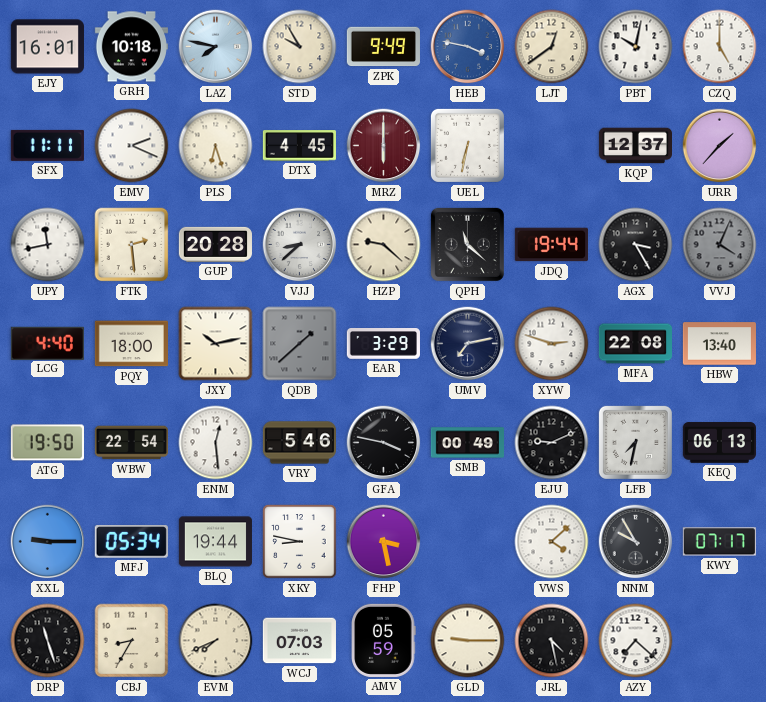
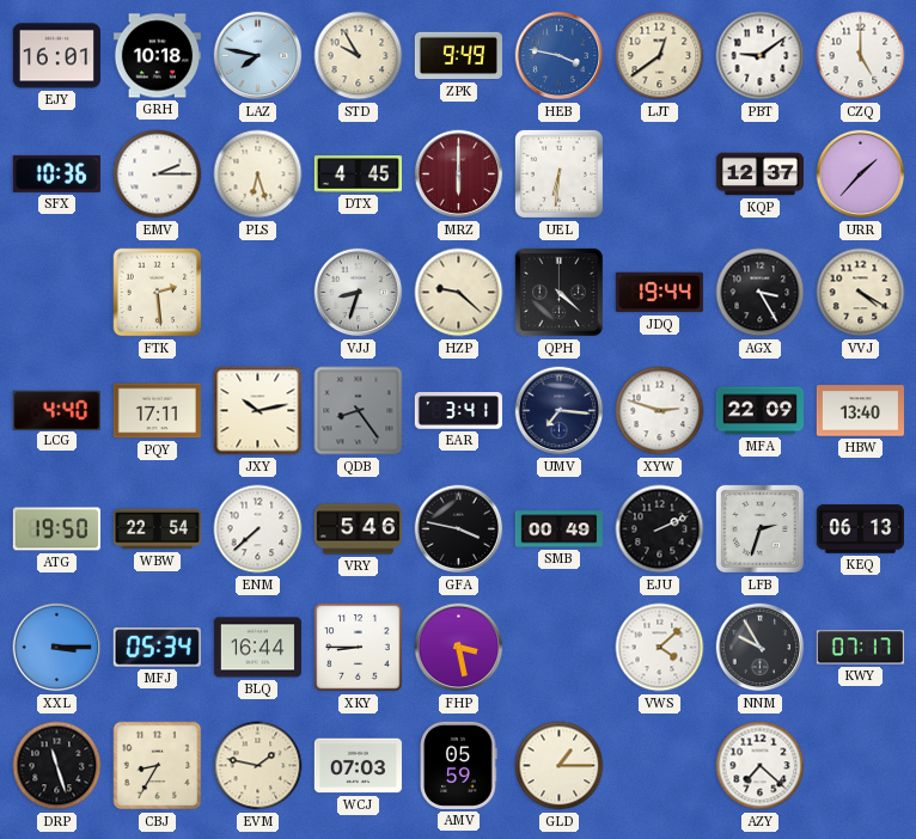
PBT: 10:02 -> 9:09 (761, 56)
SFX: 11:11 -> 10:36 (56, 173)
EMV: 2:19 -> 2:15 (158, 174)
UEL: 6:32 -> 6:31 (558, 173)
UPY: 11:43 -> none (48, 245)
GUP: 20:28 -> none (215, 244)
VJJ: 8:38 -> 8:33 (359, 293)
QPH: 11:22 -> 4:22 (558, 292)
VVJ: 4:04 -> 4:20 (861, 293)
VVJ dial: grey -> cream (861, 293)
PQY: 18:00 -> 17:11 (157, 411)
QDB: 1:38 -> 8:24 (359, 411)
EAR: 3:29 -> 3:41 (458, 411)
UMV: 7:13 -> 7:16 (560, 411)
MFA: 22:08 -> 22:09 (759, 411)
ENM: 12:29 -> 7:38 (258, 529)
EJU: 9:11 -> 2:11 (660, 529)
LFB: 7:32 -> 2:33 (759, 528)
XXL: 9:15 -> 3:15 (57, 648)
BLQ: 19:44 -> 16:44 (257, 648)
XKY: 8:47 -> 8:45 (359, 648)
EVM: 7:41 -> 1:47 (258, 766)
GLD: 9:15 -> 1:15 (560, 766)
JRL: 4:28 -> none (552, 641)
